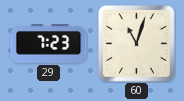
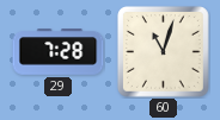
29: 7:23 -> 7:28 (59, 52)
